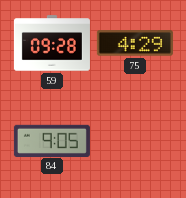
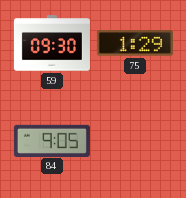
59: 09:28 -> 09:30 (52, 43)
75: 4:29 -> 1:29 (135, 43)
